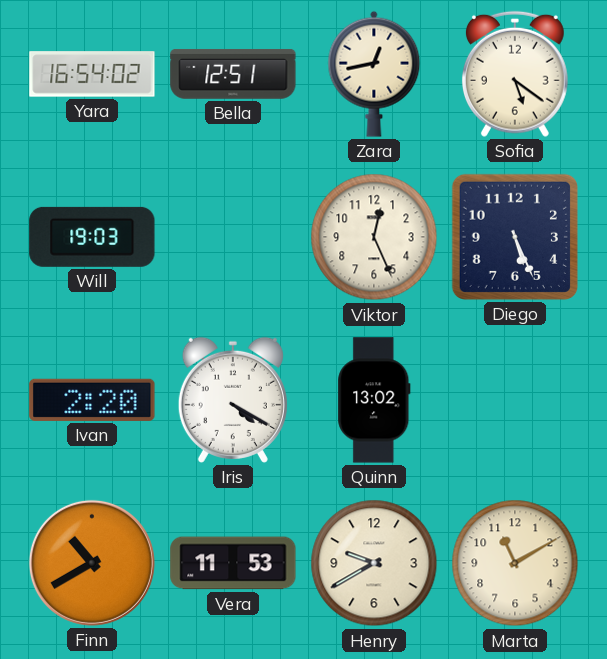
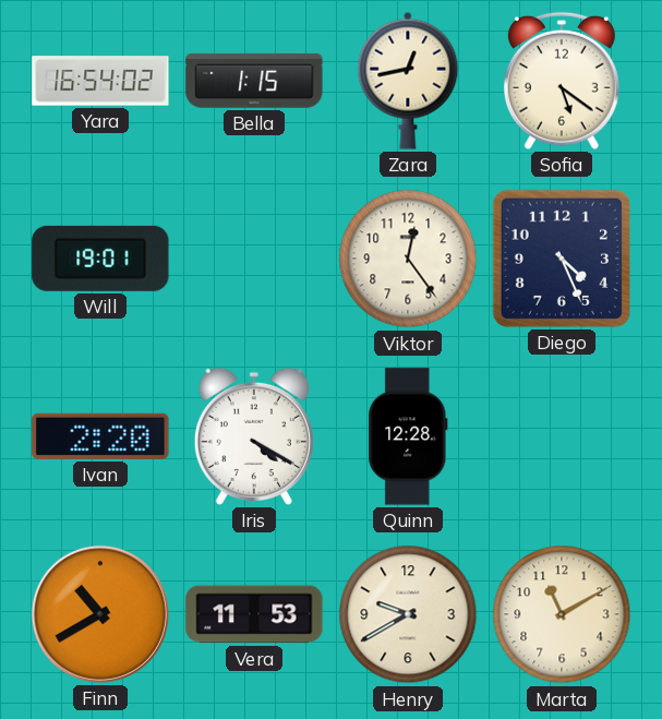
Bella: 12:51 -> 1:15 (254, 81)
Will: 19:03 -> 19:01 (100, 259)
Viktor: 12:26 -> 12:24 (408, 259)
Diego: 5:26 -> 4:26 (562, 259)
Quinn: 13:02 -> 12:28 (408, 436)
